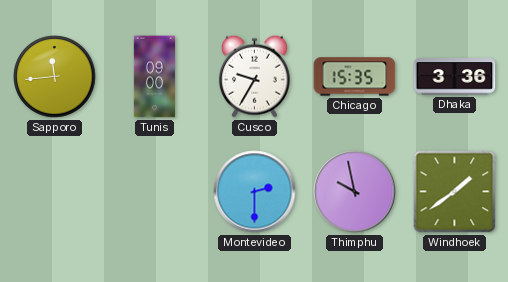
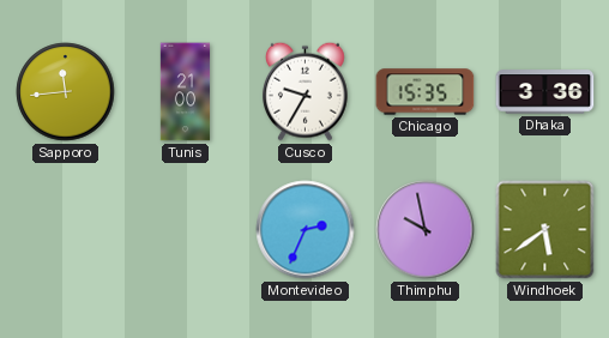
Tunis: 09:00 -> 21:00 (186, 92)
Montevideo: 2:30 -> 2:34 (306, 230)
Windhoek: 1:39 -> 5:39 (545, 230)
